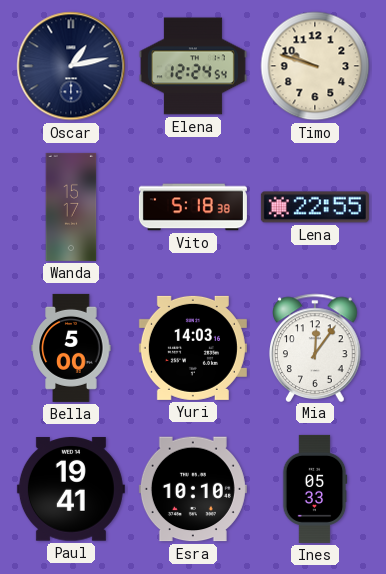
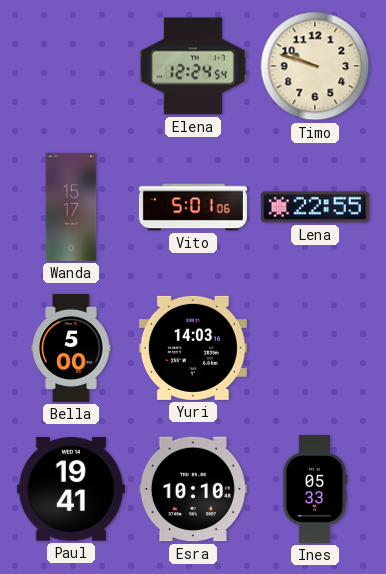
Oscar: 1:13 -> none (71, 66)
Vito: 5:18 -> 5:01 (193, 207)
Mia: 12:06 -> none (315, 347)
